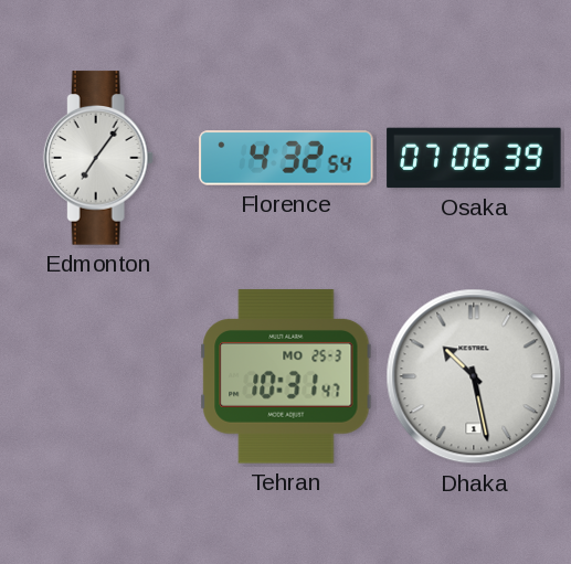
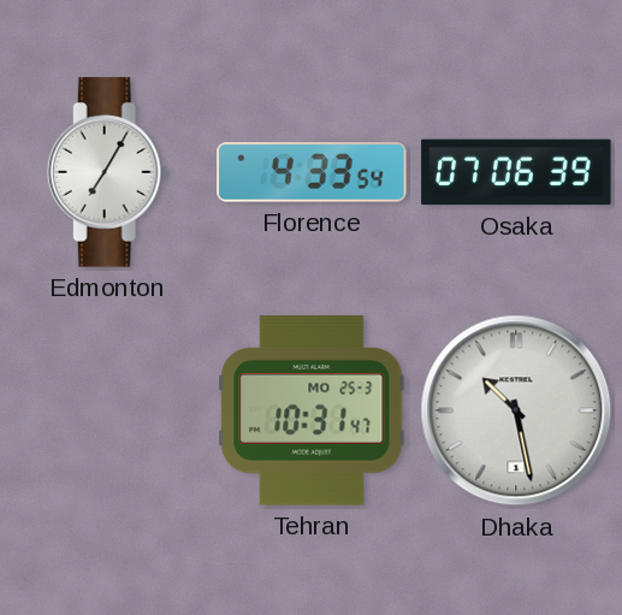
Edmonton: 7:06 -> 7:05 (107, 172)
Florence: 4:32 -> 4:33 (312, 172)
